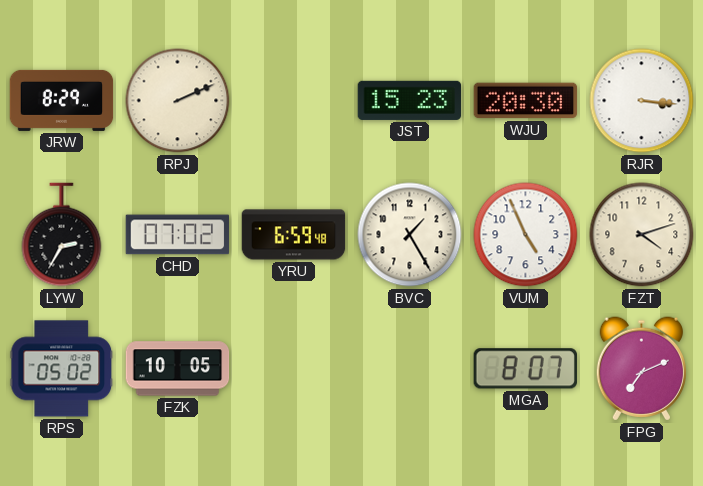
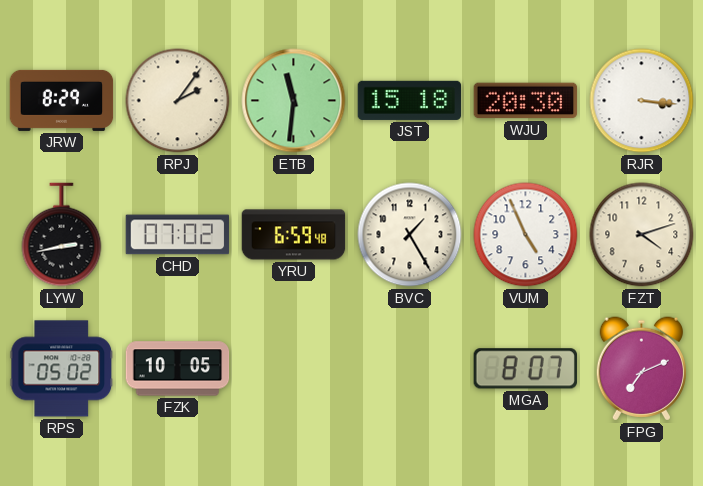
RPJ: 2:11 -> 2:06 (178, 101)
ETB: none -> 11:31 (294, 101)
JST: 15:23 -> 15:18 (410, 100)
LYW: 2:35 -> 2:43 (62, 235)
